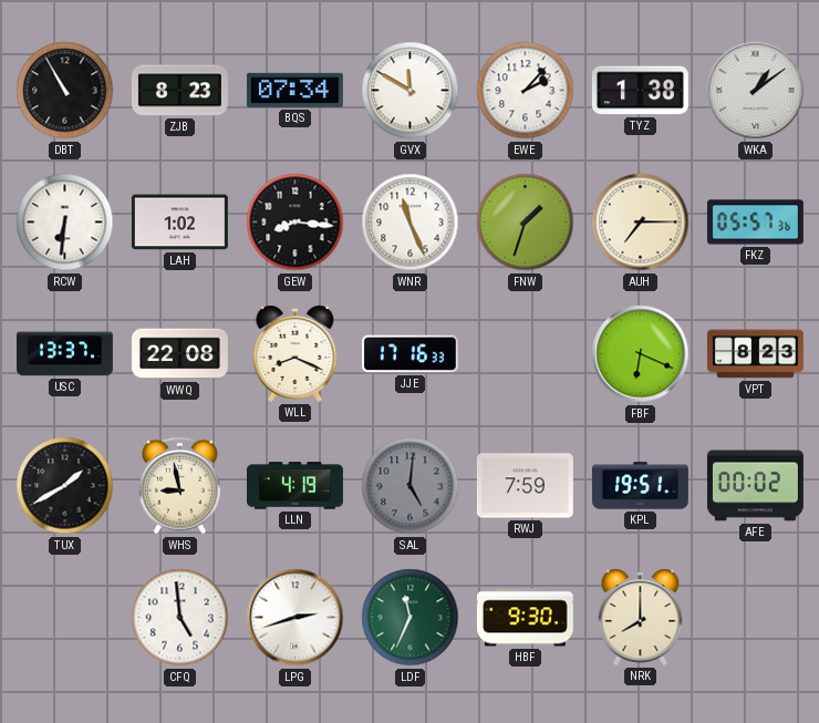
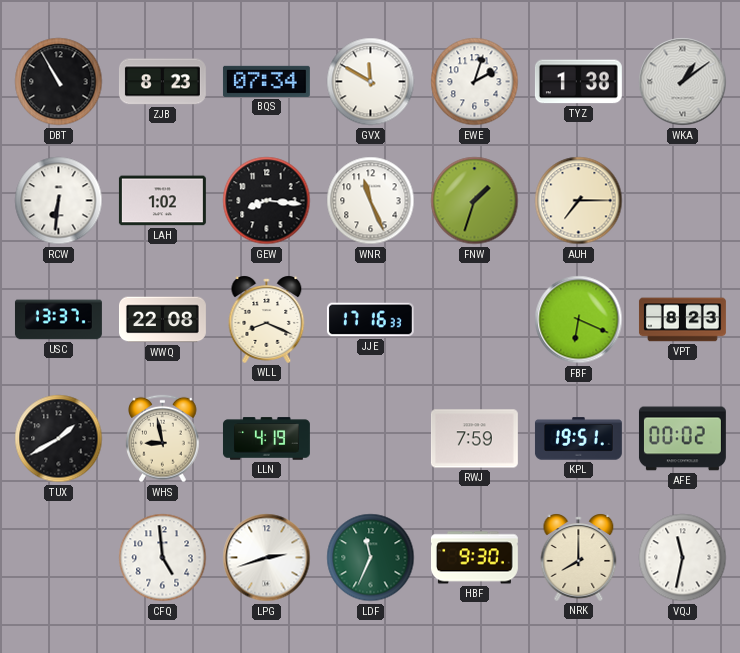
EWE: 2:07 -> 2:03 (475, 82)
FKZ: 05:57 -> none (755, 223)
SAL: 5:01 -> none (411, 486)
VQJ: none -> 11:32 (683, 558)
